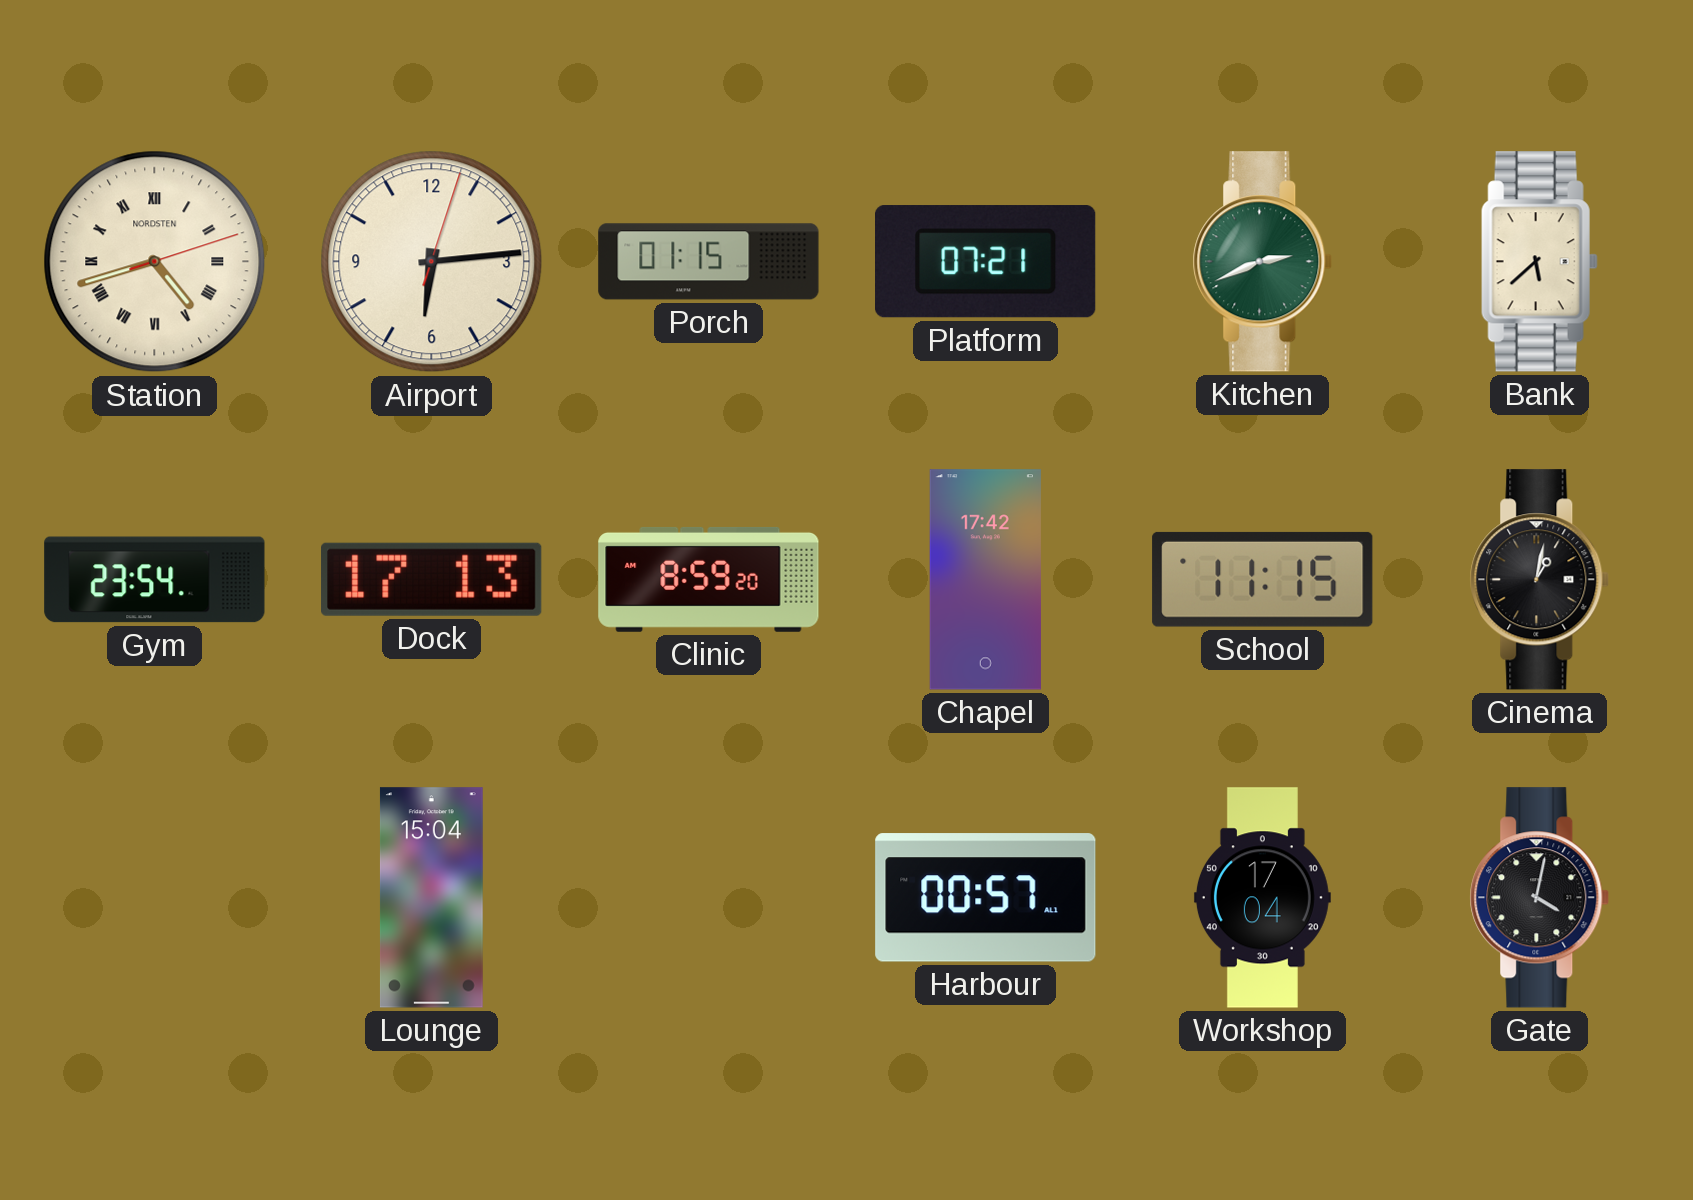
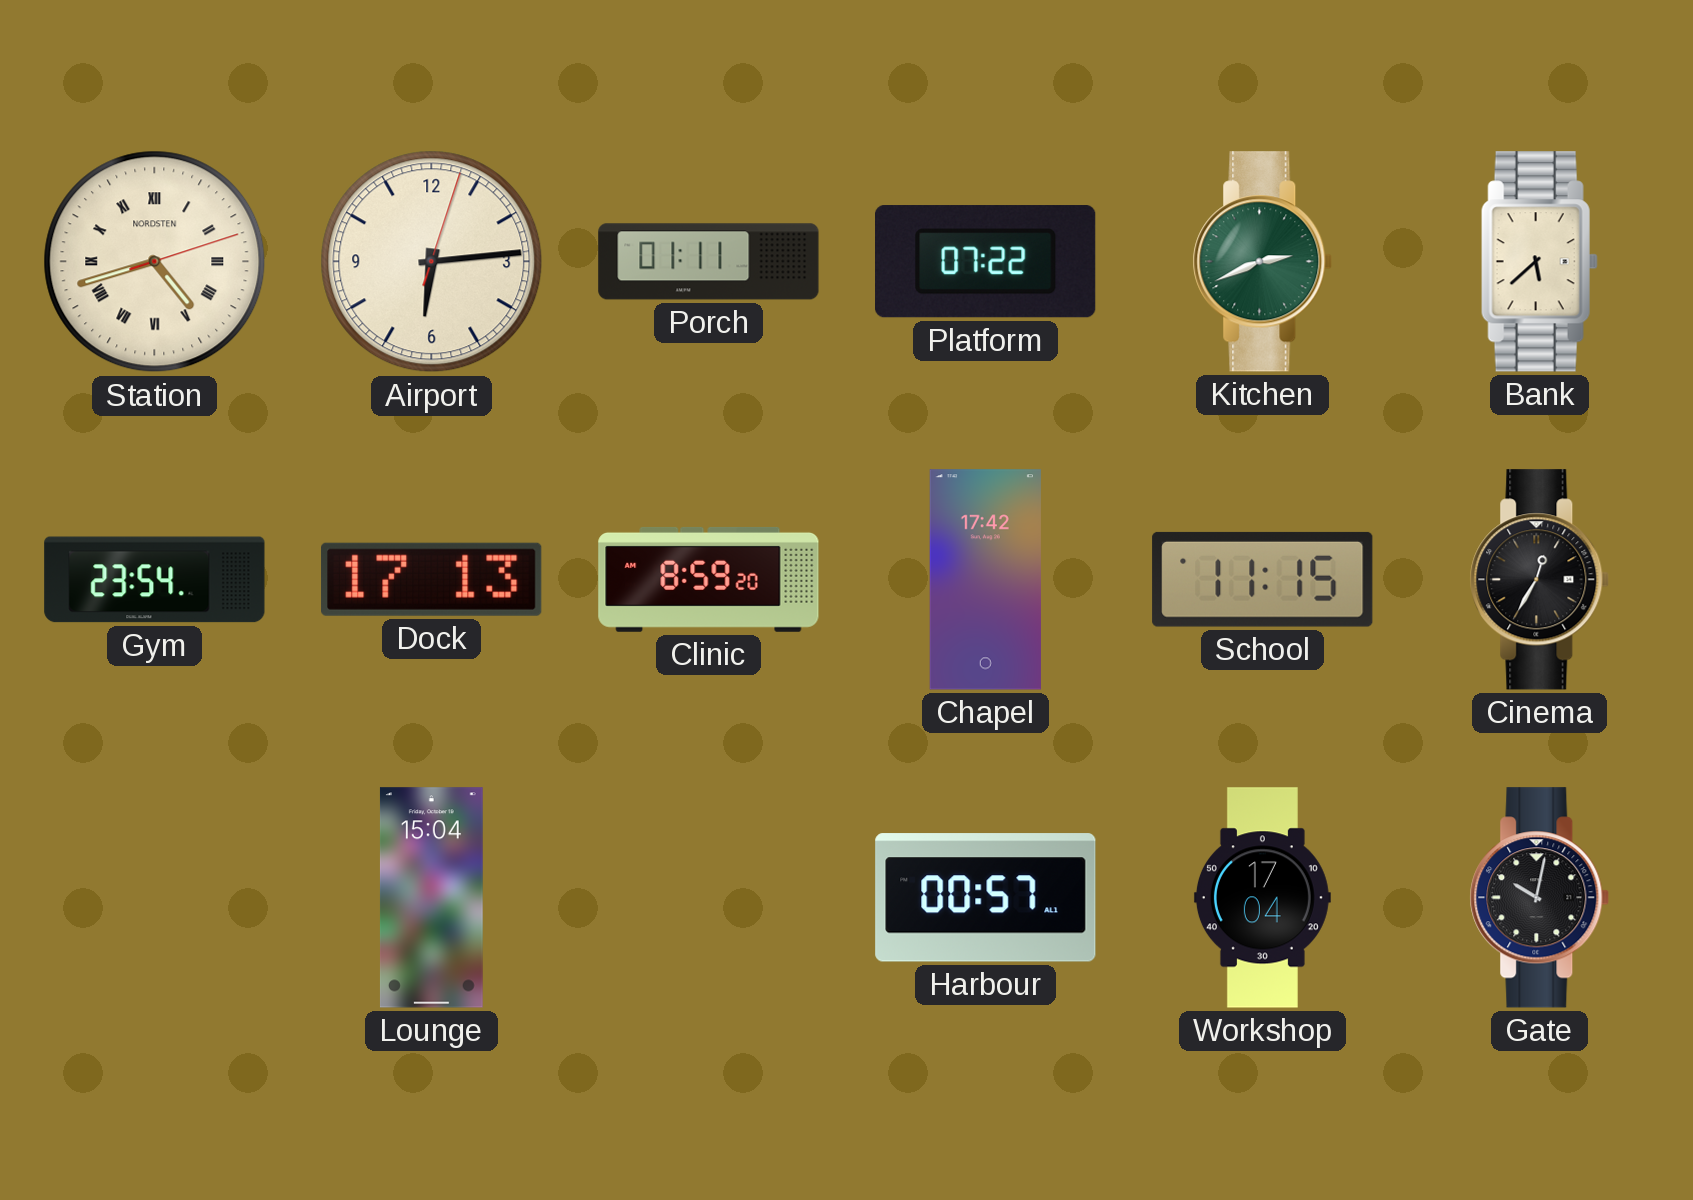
Porch: 01:15 -> 01:11 (709, 262)
Platform: 07:21 -> 07:22 (986, 262)
Cinema: 1:02 -> 12:35 (1540, 580)
Gate: 4:02 -> 10:02 (1540, 898)
